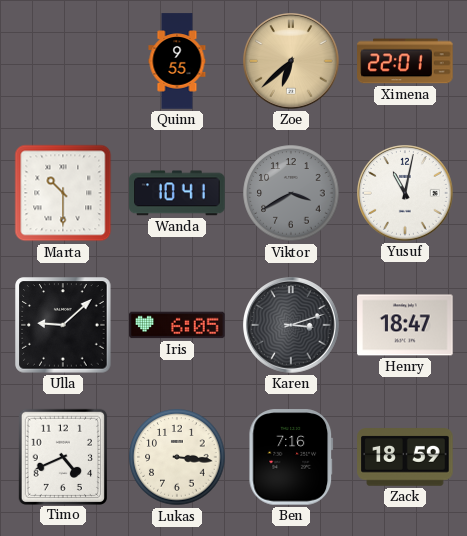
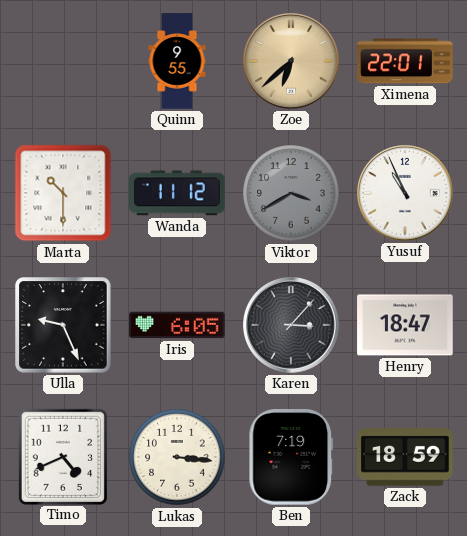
Wanda: 10:41 -> 11:12 (177, 193)
Yusuf: 11:02 -> 10:56 (406, 194)
Ulla: 9:08 -> 9:26 (63, 325)
Karen: 3:12 -> 3:07 (292, 326)
Ben: 7:16 -> 7:19 (291, 457)
